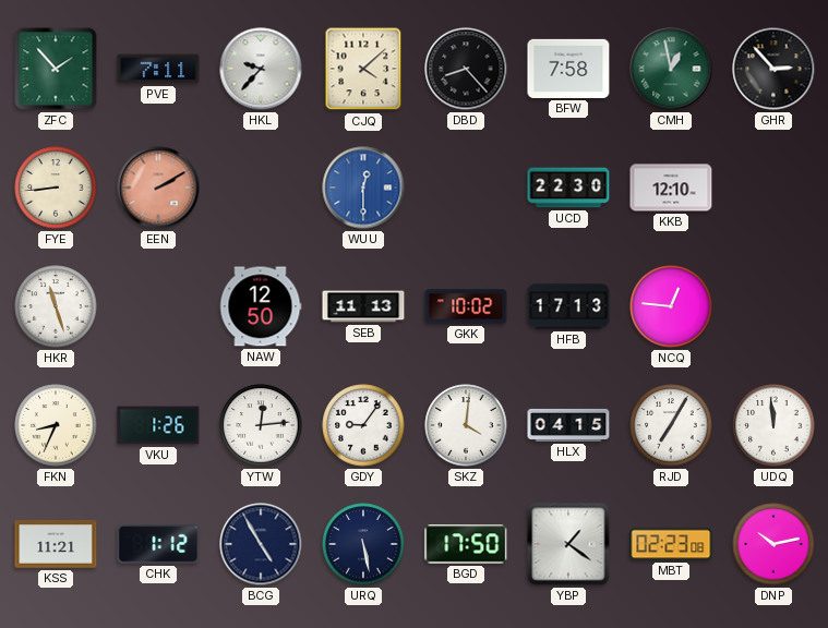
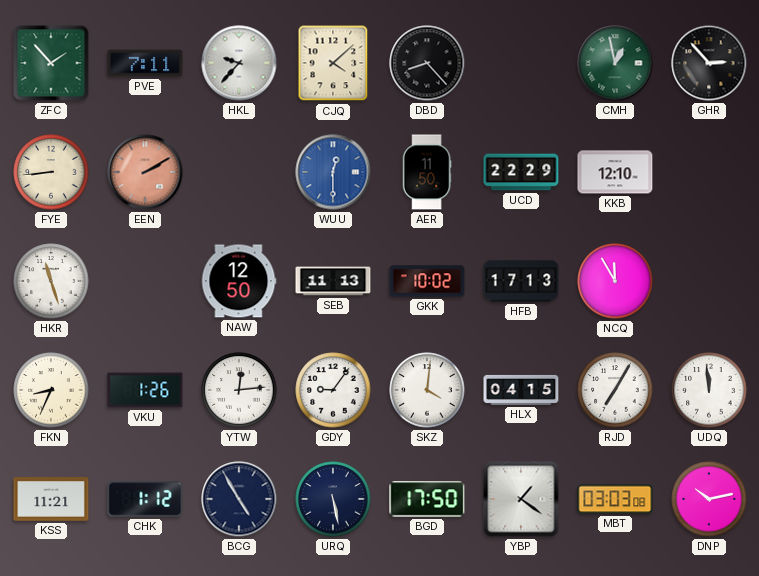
BFW: 7:58 -> none (568, 69)
AER: none -> 11:50 (427, 172)
UCD: 22:30 -> 22:29 (521, 172)
NCQ: 12:46 -> 11:55 (615, 281)
MBT: 02:23 -> 03:03 (615, 499)
